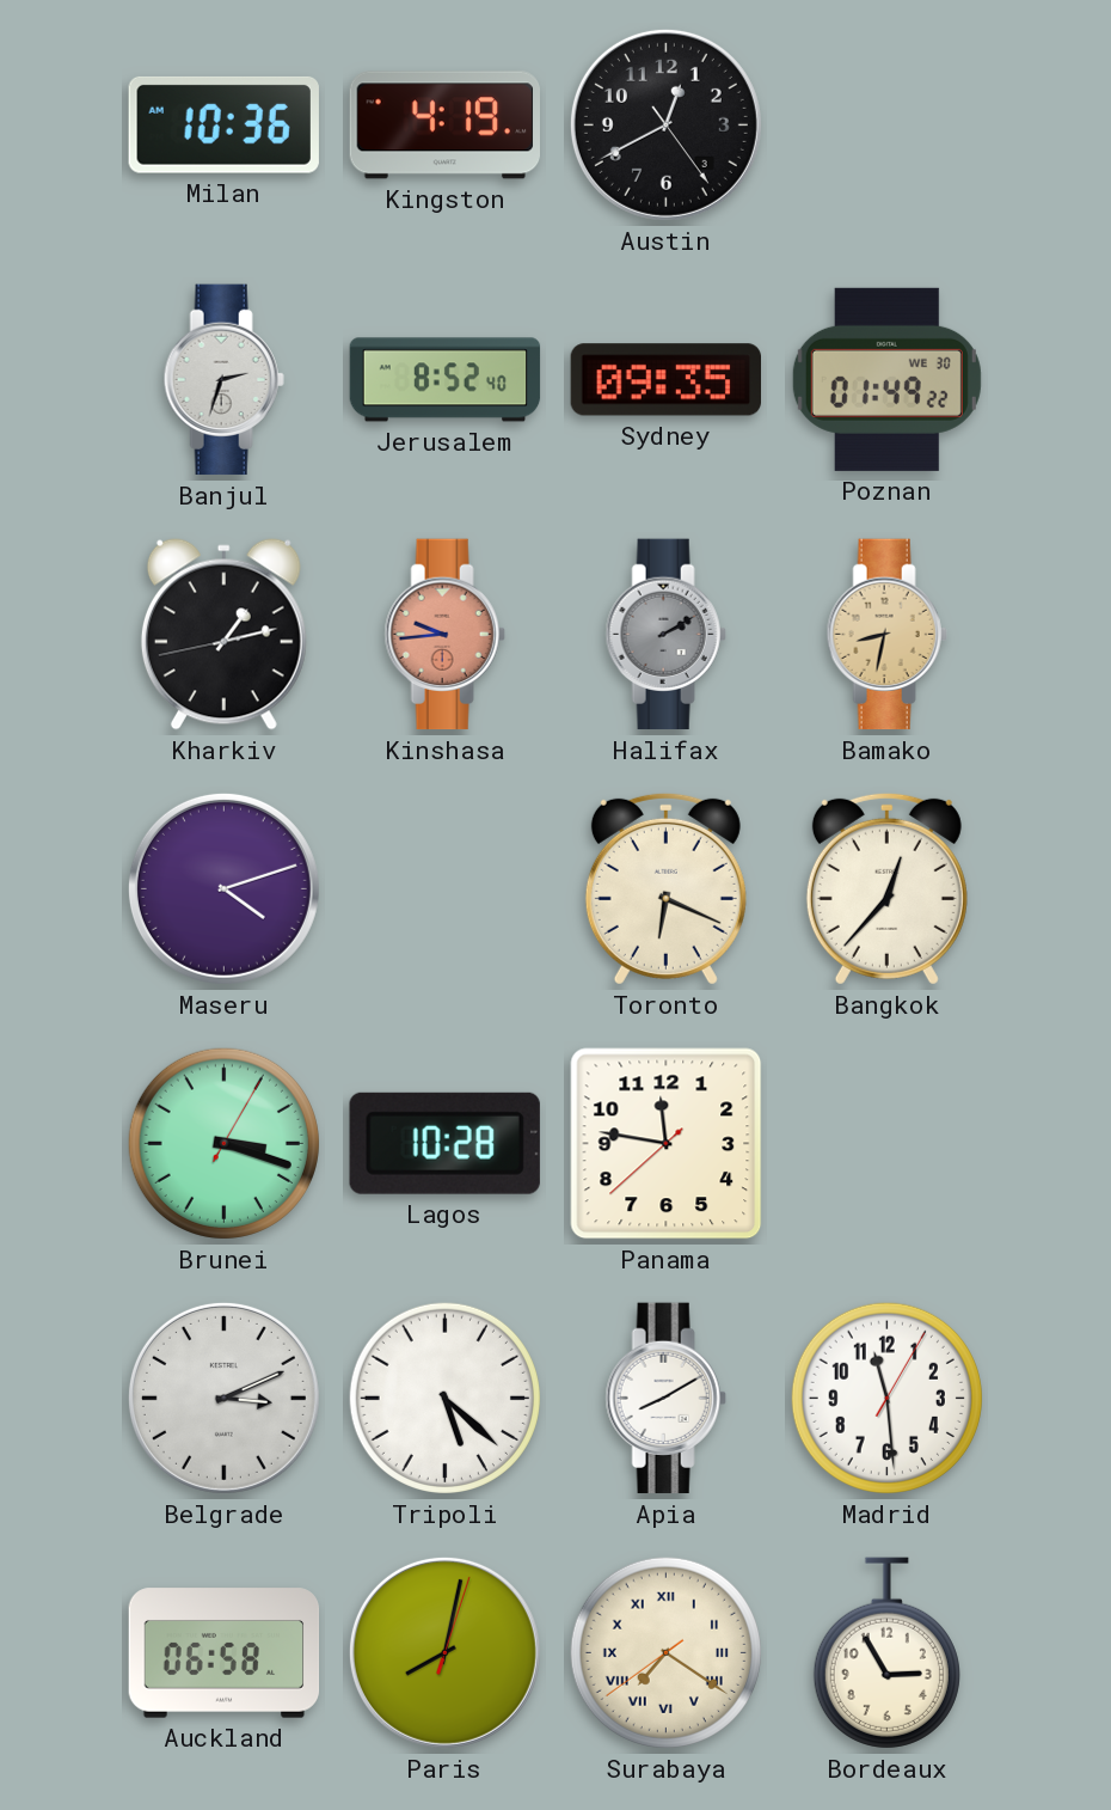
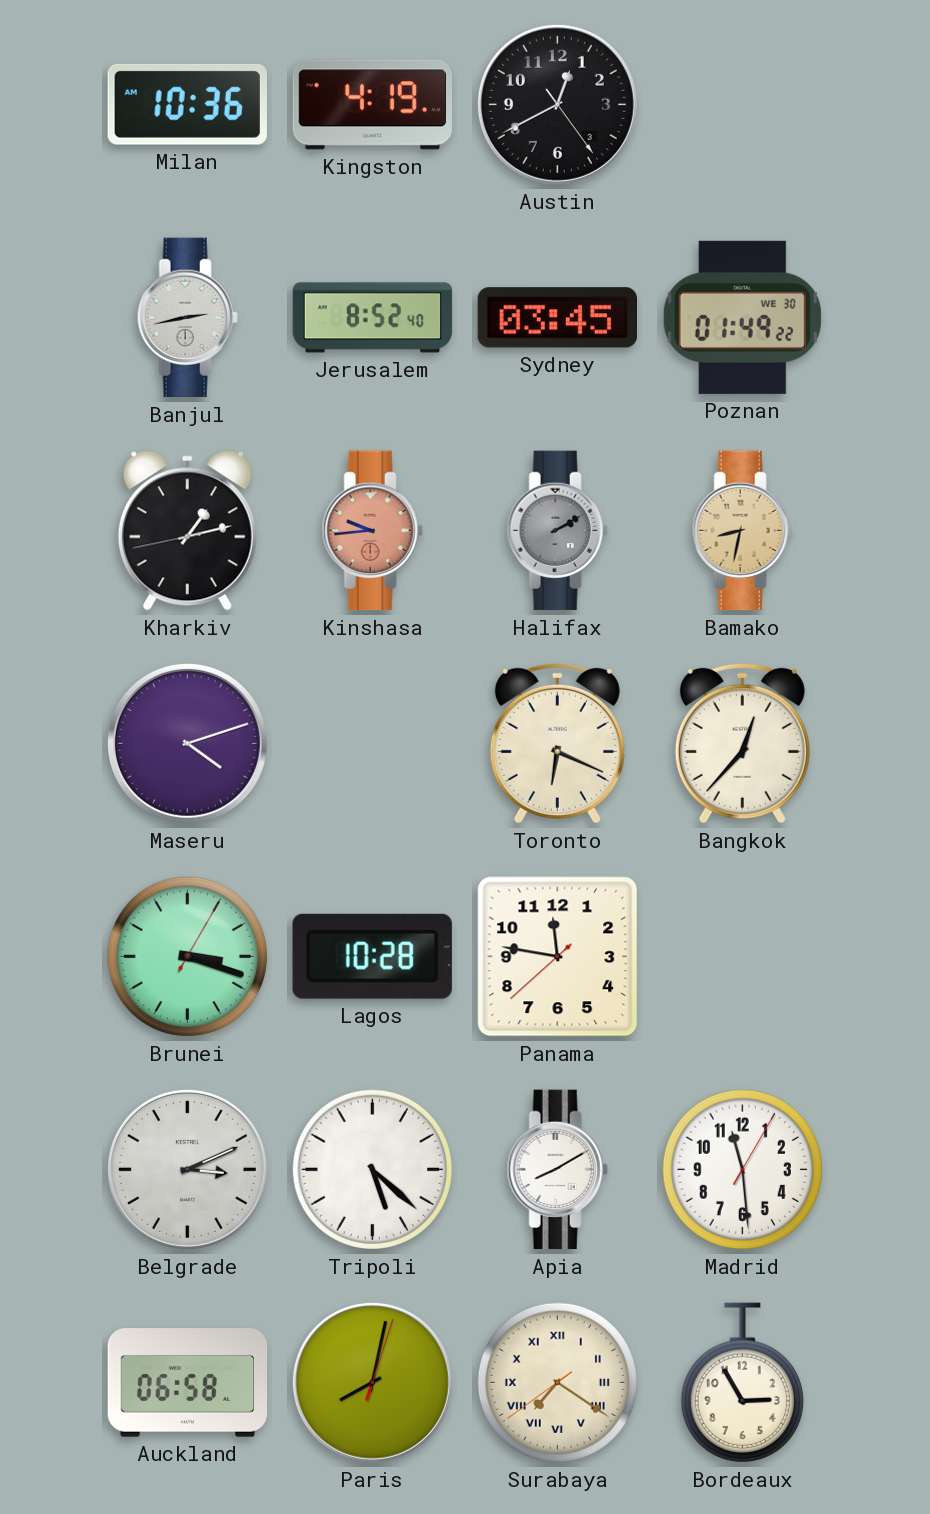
Banjul: 2:33 -> 2:43 (187, 318)
Sydney: 09:35 -> 03:45 (557, 318)
